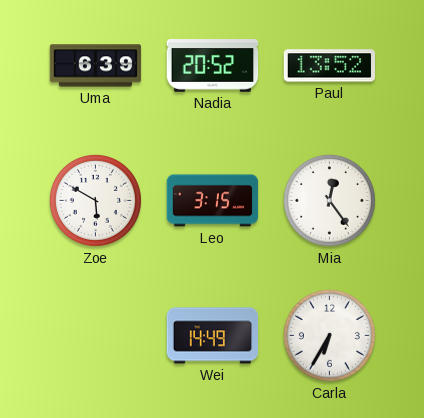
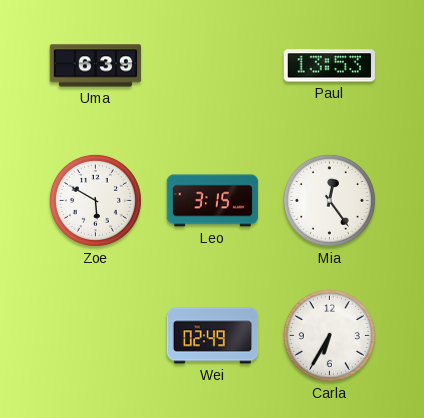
Nadia: 20:52 -> none (213, 66)
Paul: 13:52 -> 13:53 (329, 66)
Wei: 14:49 -> 02:49 (213, 336)
